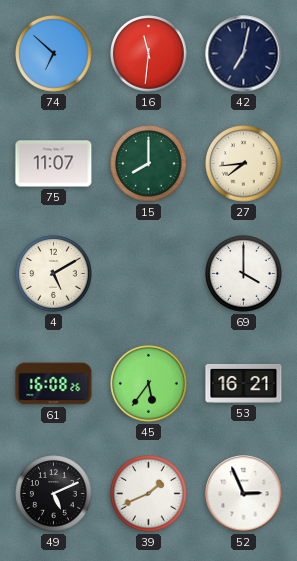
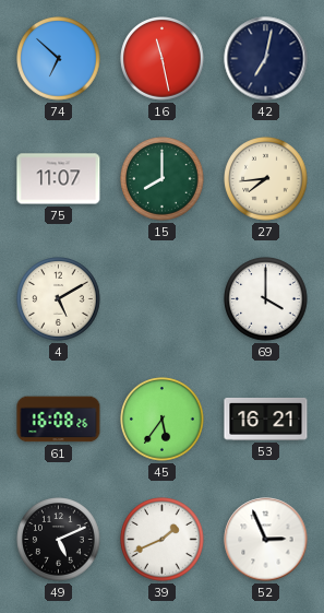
16: 11:31 -> 11:28 (163, 59)
